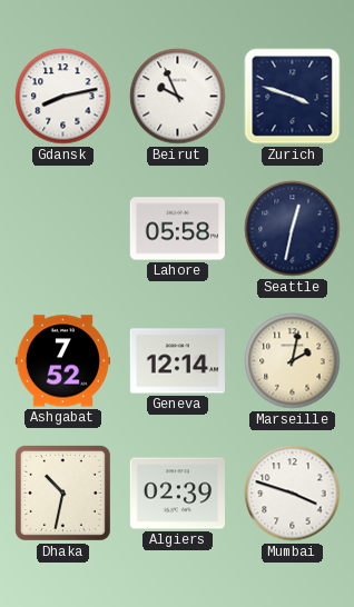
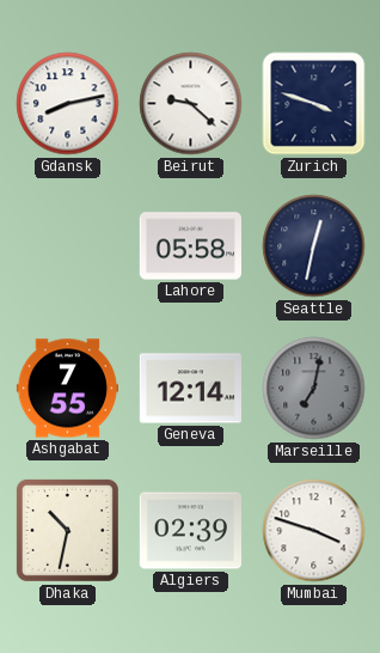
Beirut: 9:56 -> 9:22 (191, 104)
Ashgabat: 7:52 -> 7:55 (67, 389)
Marseille: 2:02 -> 7:02 (314, 389)
Marseille dial: cream -> grey (314, 389)
